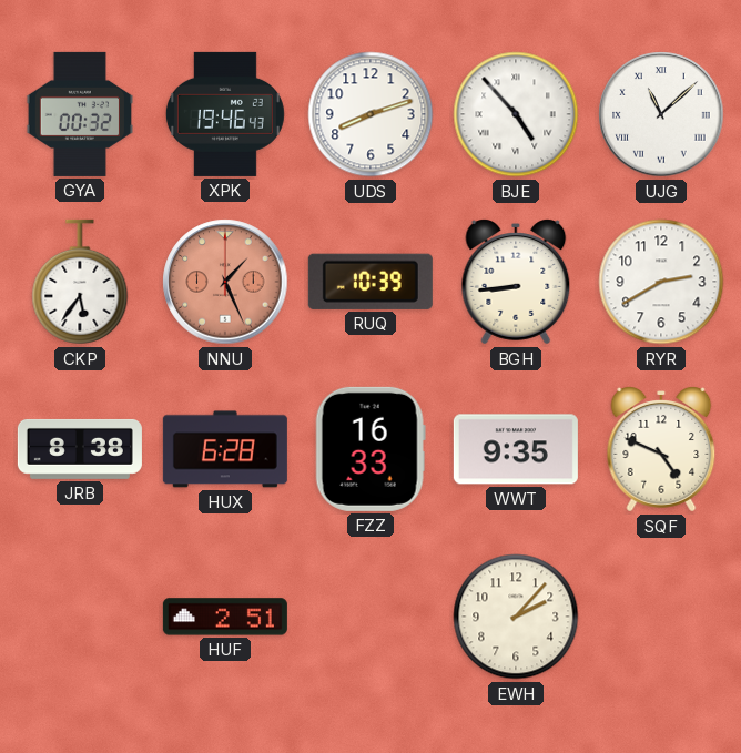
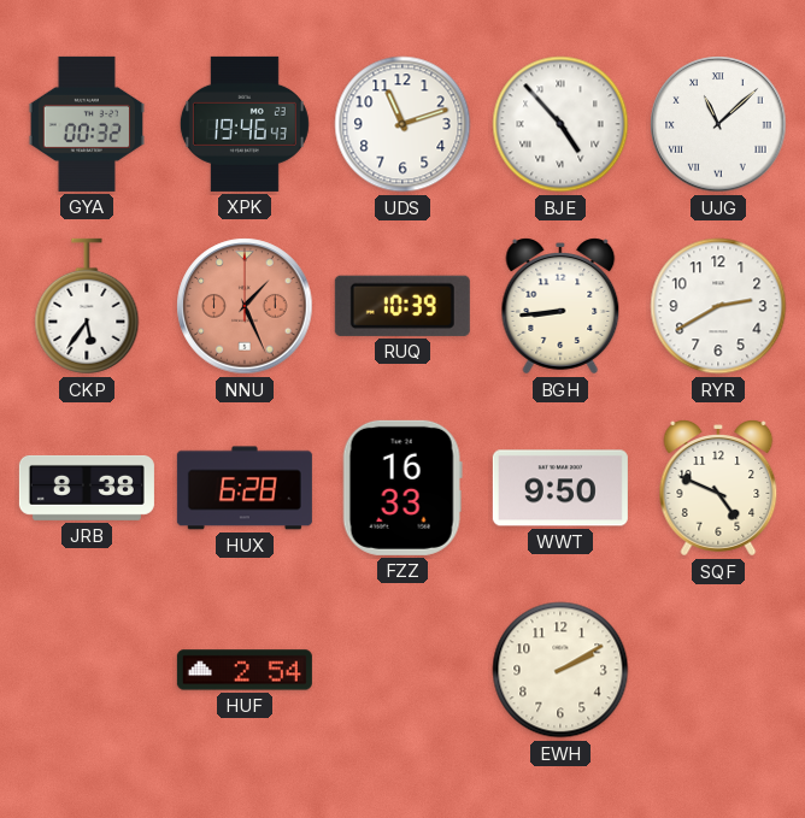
UDS: 8:12 -> 11:12 (402, 124)
WWT: 9:35 -> 9:50 (560, 488)
HUF: 2:51 -> 2:54 (245, 670)
EWH: 2:07 -> 2:10 (560, 670)
